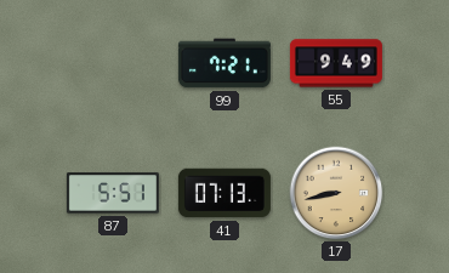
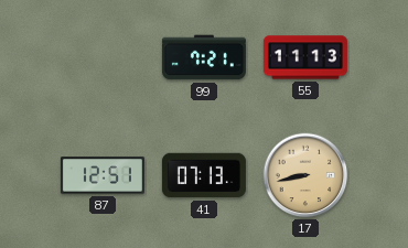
55: 9:49 -> 11:13 (305, 57)
87: 5:51 -> 12:51 (103, 175)
